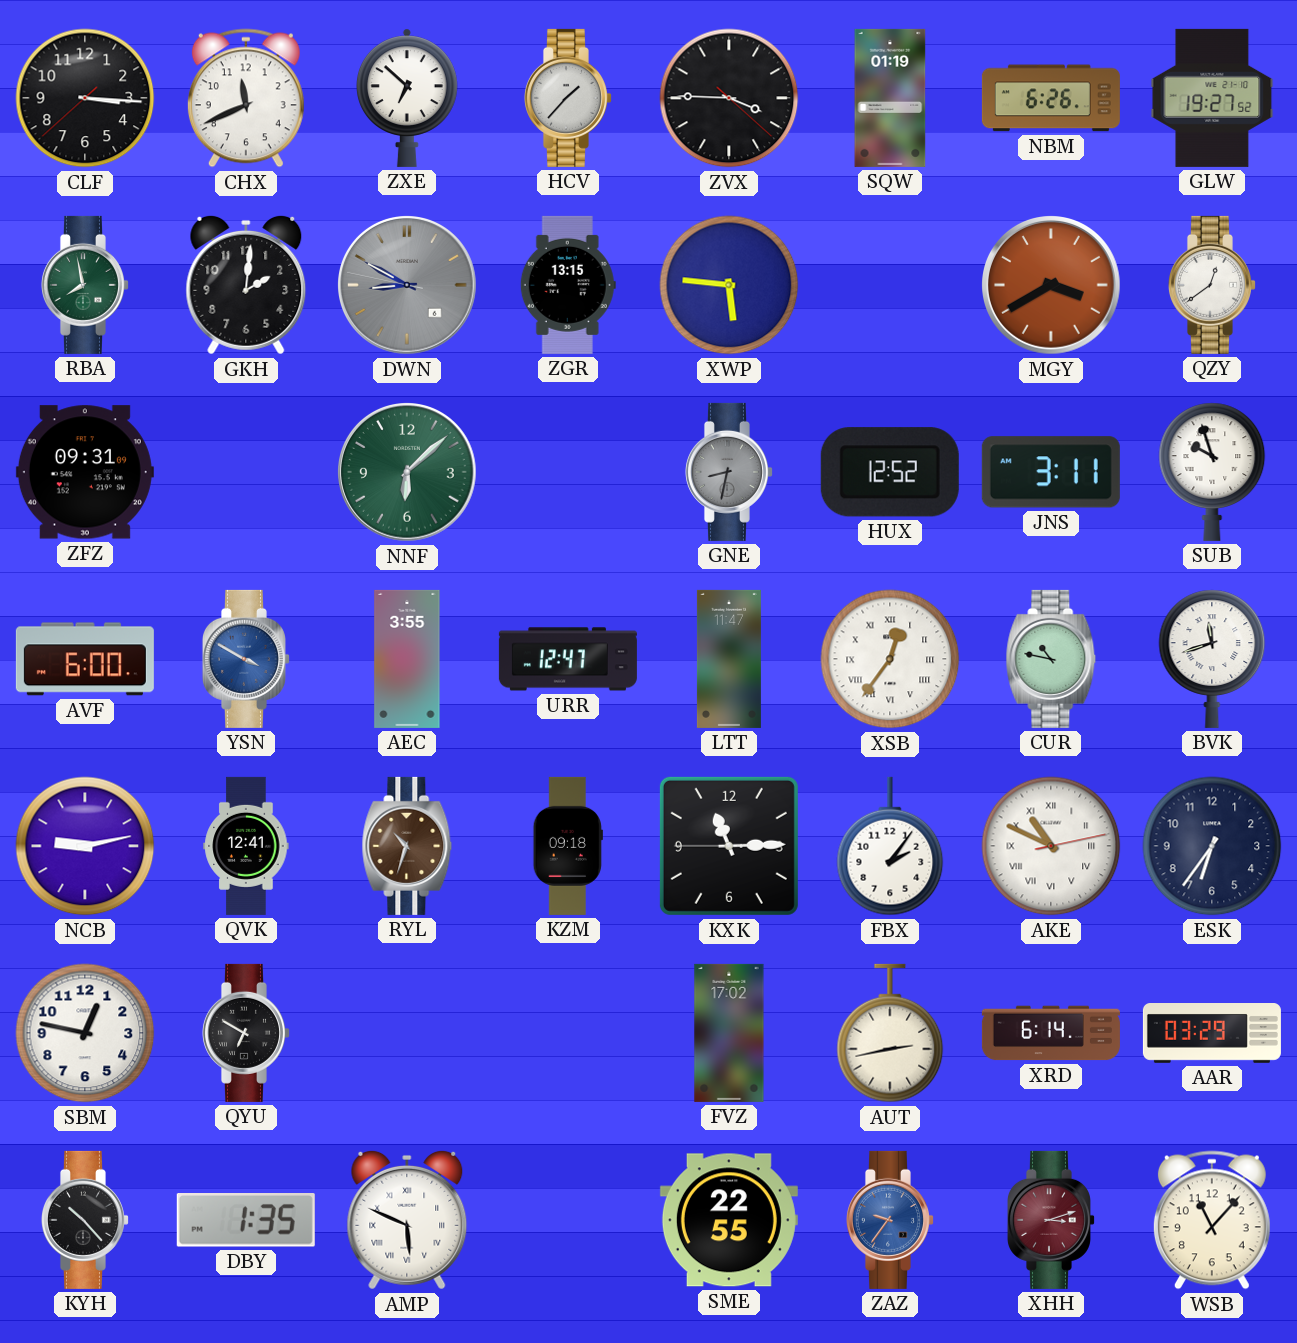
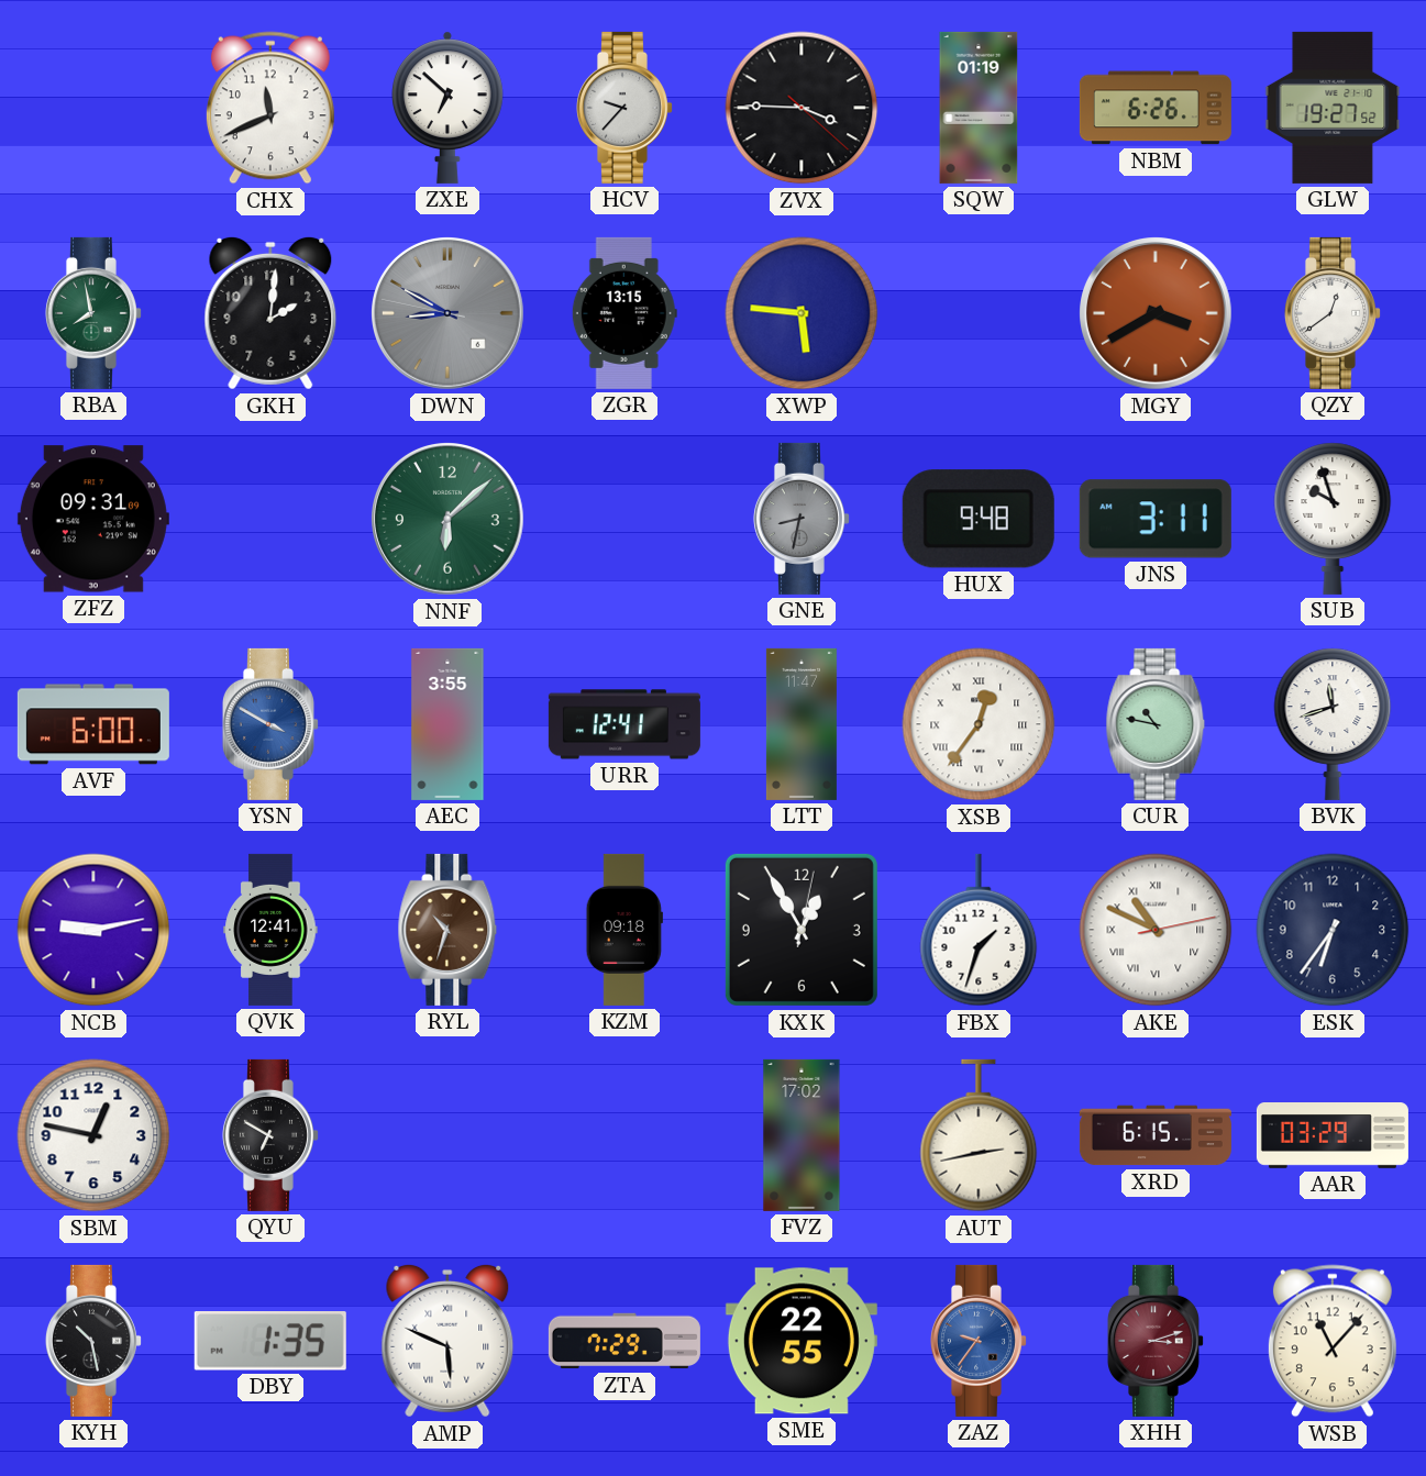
CLF: 3:15 -> none (85, 98)
HCV: 1:37 -> 9:37 (624, 108)
HUX: 12:52 -> 9:48 (979, 519)
URR: 12:47 -> 12:41 (624, 724)
KXK: 11:14 -> 12:55 (802, 930)
FBX: 2:06 -> 1:33 (979, 930)
XRD: 6:14 -> 6:15 (1156, 1135)
KYH: 10:23 -> 10:28 (93, 1341)
ZTA: none -> 7:29 (624, 1341)
